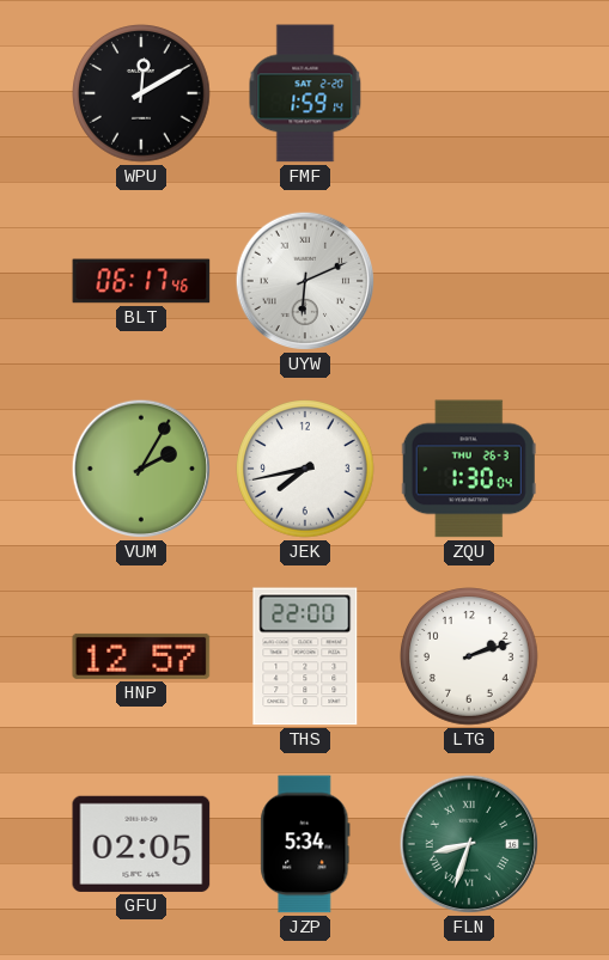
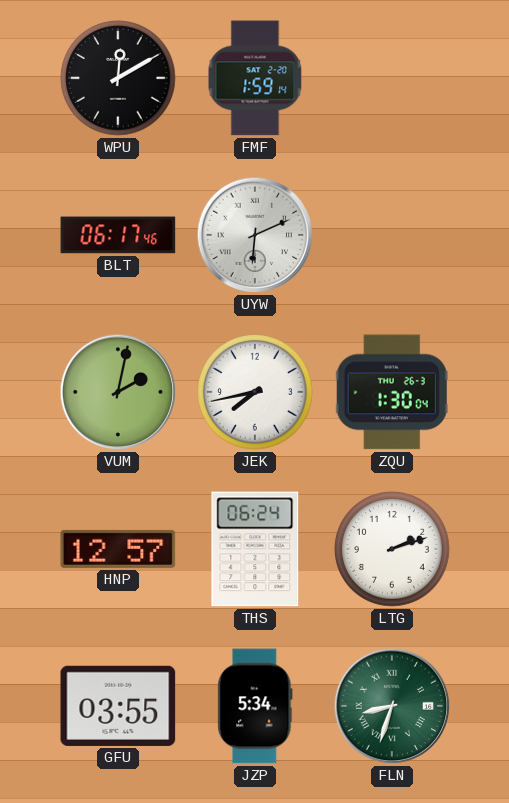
VUM: 2:05 -> 2:02 (118, 392)
THS: 22:00 -> 06:24 (255, 549)
GFU: 02:05 -> 03:55 (118, 706)
